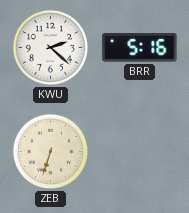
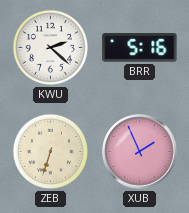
XUB: none -> 1:56 (140, 152)
